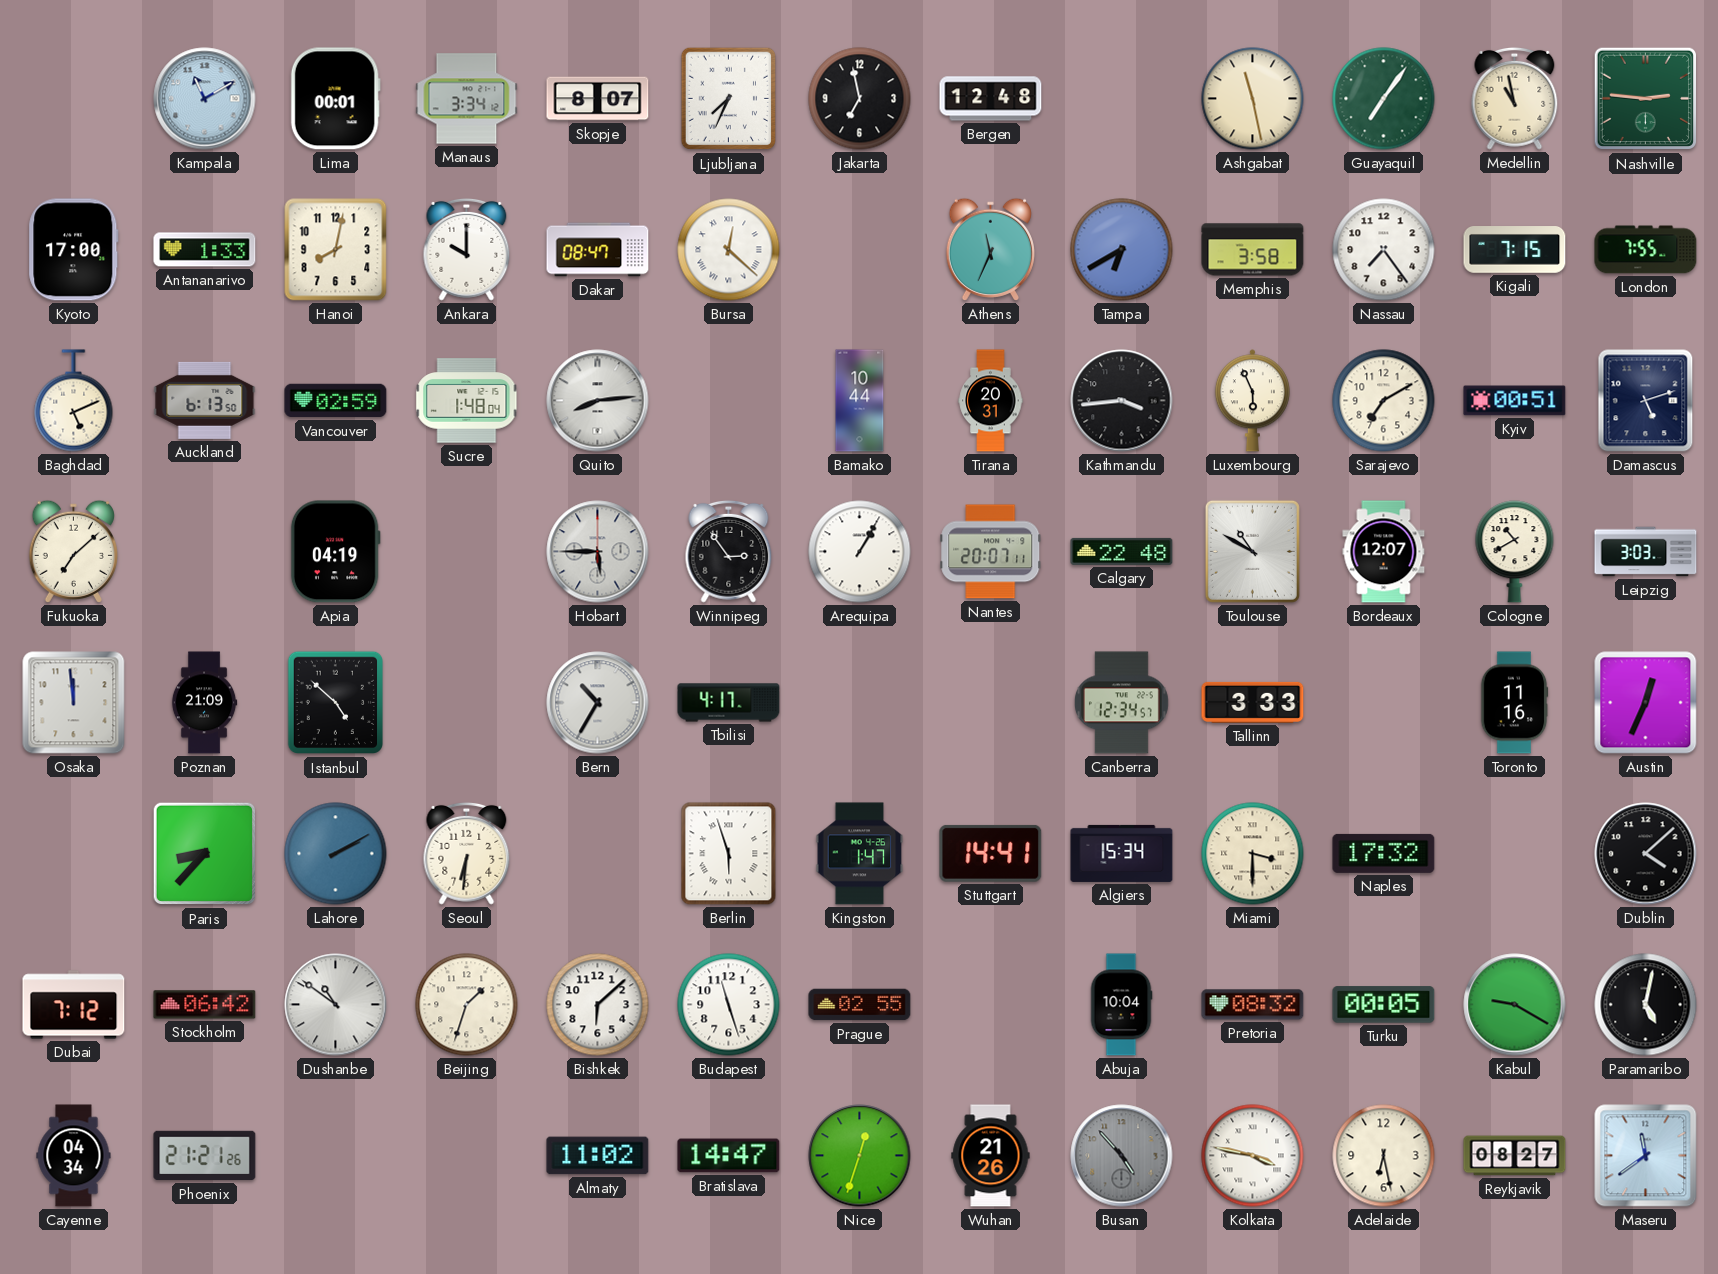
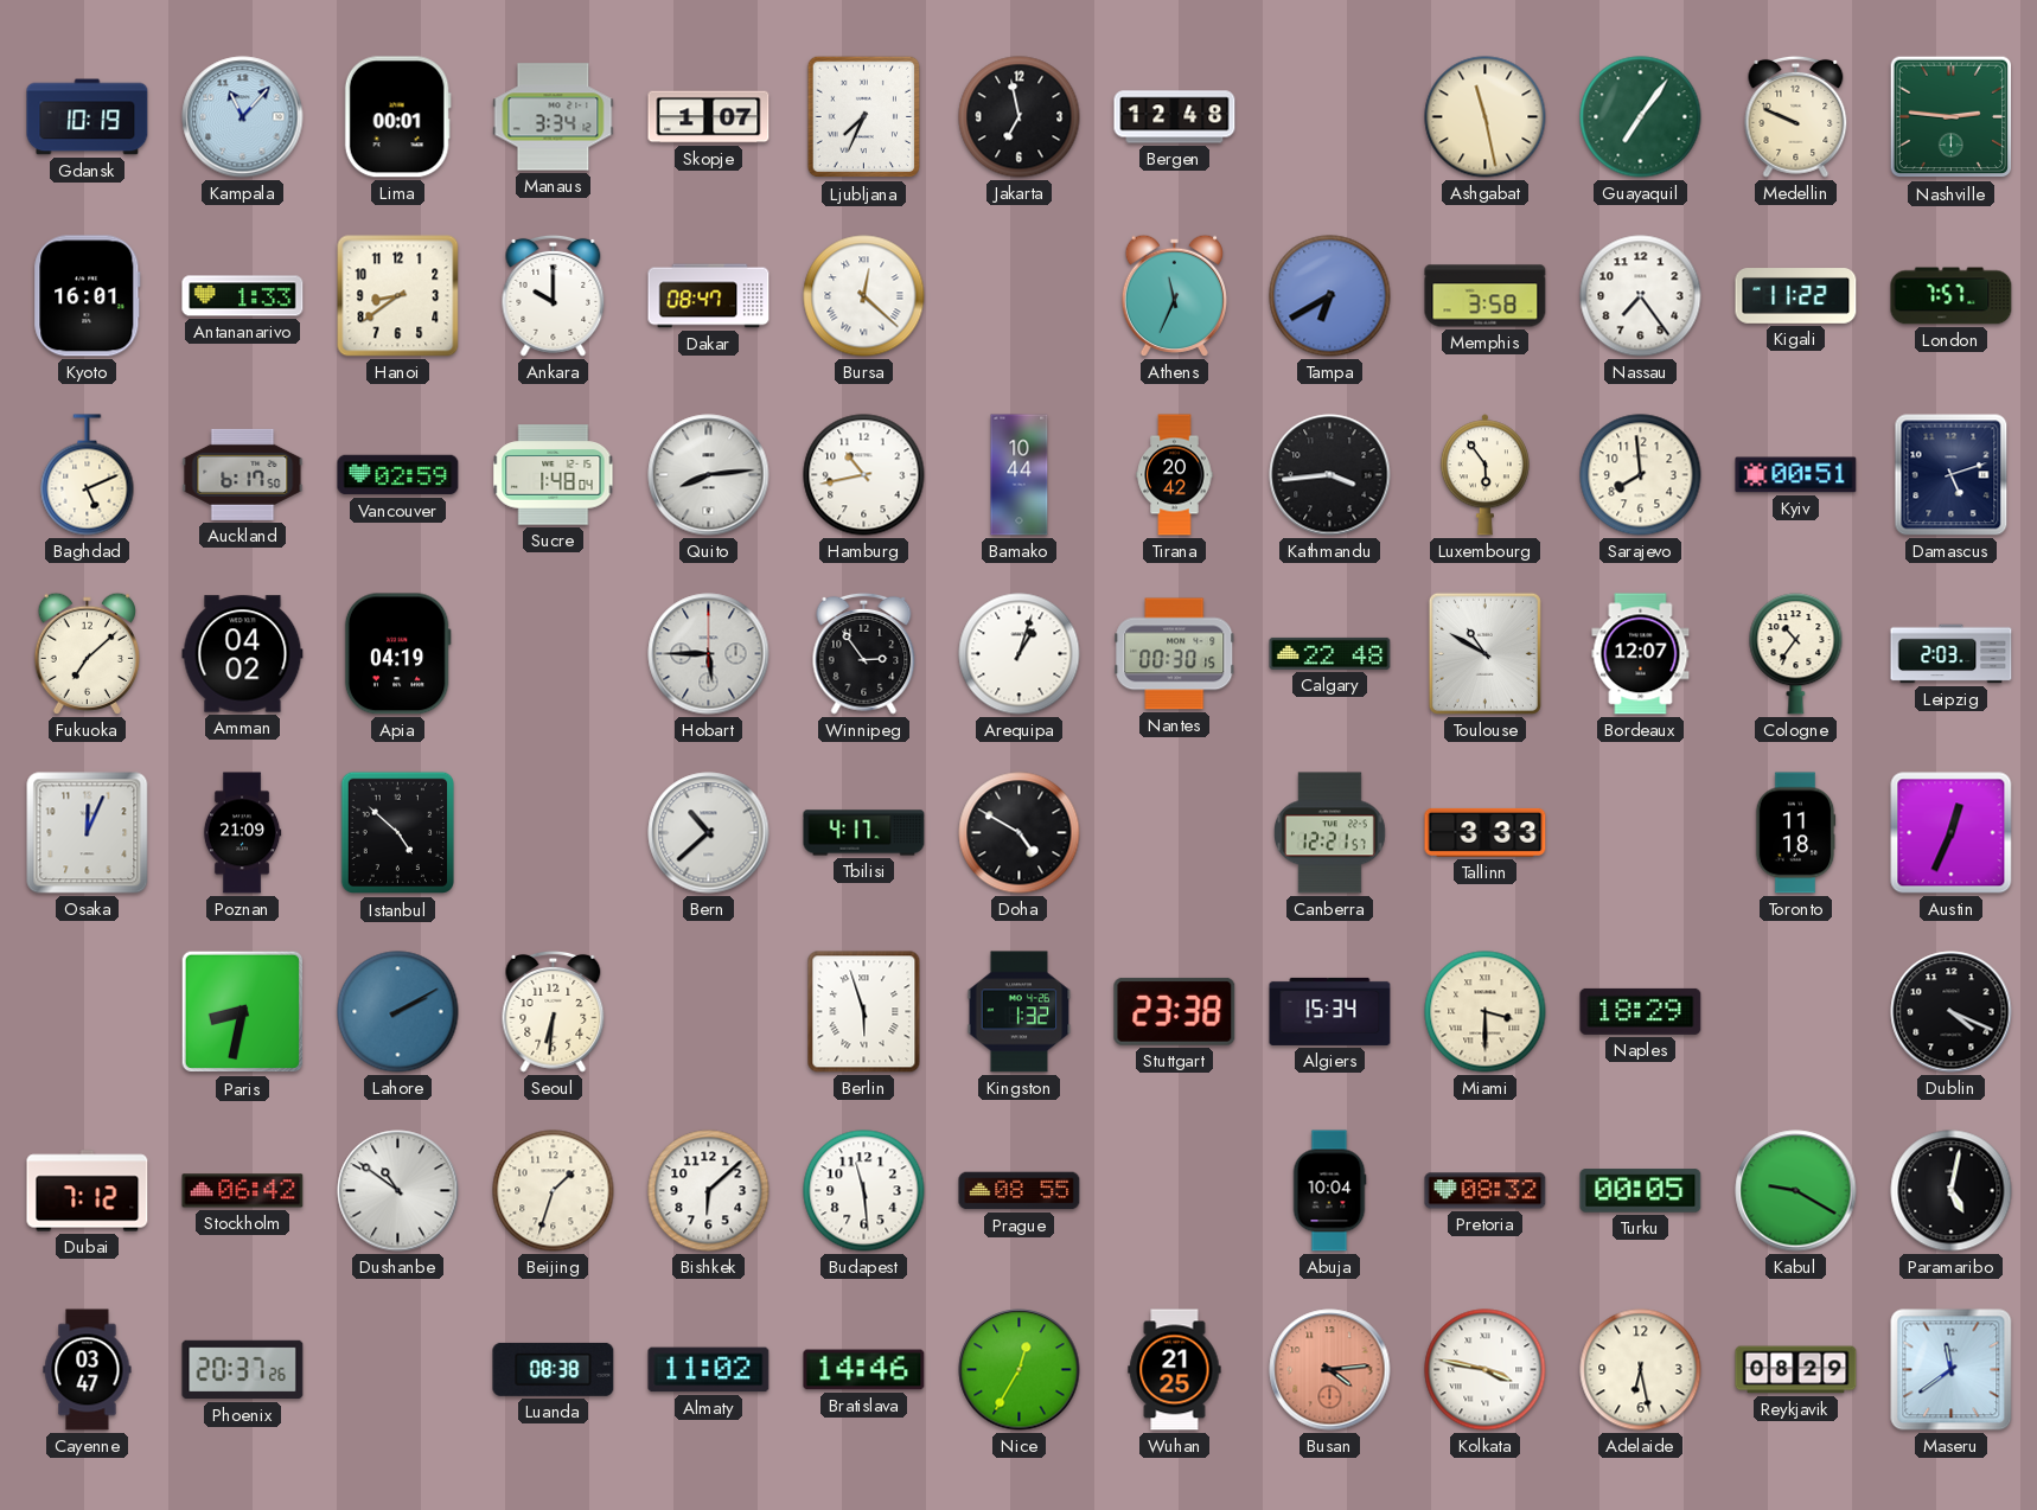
Gdansk: none -> 10:19 (88, 117)
Kampala: 11:10 -> 11:07 (243, 117)
Skopje: 8:07 -> 1:07 (709, 117)
Medellin: 10:58 -> 9:49 (1796, 116)
Kyoto: 17:00 -> 16:01 (88, 296)
Hanoi: 8:02 -> 8:39 (398, 296)
Kigali: 7:15 -> 11:22 (1796, 296)
London: 7:55 -> 7:57 (1952, 296)
Auckland: 6:13 -> 6:17 (243, 474)
Hamburg: none -> 10:43 (864, 475)
Tirana: 20:31 -> 20:42 (1175, 475)
Luxembourg: 5:56 -> 5:54 (1484, 475)
Sarajevo: 7:10 -> 7:59 (1641, 475)
Amman: none -> 04:02 (243, 654)
Arequipa: 1:05 -> 1:03 (1020, 654)
Nantes: 20:07 -> 00:30 (1175, 654)
Cologne: 10:40 -> 10:36 (1796, 654)
Leipzig: 3:03 -> 2:03 (1952, 654)
Osaka: 11:59 -> 12:04 (88, 833)
Bern: 10:35 -> 10:38 (709, 833)
Doha: none -> 4:50 (1020, 833)
Canberra: 12:34 -> 12:21 (1329, 833)
Toronto: 11:16 -> 11:18 (1795, 833)
Paris: 8:37 -> 8:32 (243, 1012)
Kingston: 1:47 -> 1:32 (1020, 1012)
Stuttgart: 14:41 -> 23:38 (1175, 1011)
Naples: 17:32 -> 18:29 (1641, 1011)
Dublin: 4:08 -> 4:19 (1952, 1012)
Budapest: 11:27 -> 11:29 (864, 1191)
Prague: 02:55 -> 08:55 (1020, 1191)
Cayenne: 04:34 -> 03:47 (88, 1370)
Phoenix: 21:21 -> 20:37 (243, 1370)
Luanda: none -> 08:38 (554, 1369)
Bratislava: 14:47 -> 14:46 (864, 1370)
Nice: 12:33 -> 12:35 (1020, 1370)
Wuhan: 21:26 -> 21:25 (1175, 1370)
Busan: 4:53 -> 4:14 (1330, 1370)
Busan dial: grey -> salmon (1330, 1370)
Reykjavik: 08:27 -> 08:29 (1796, 1370)
